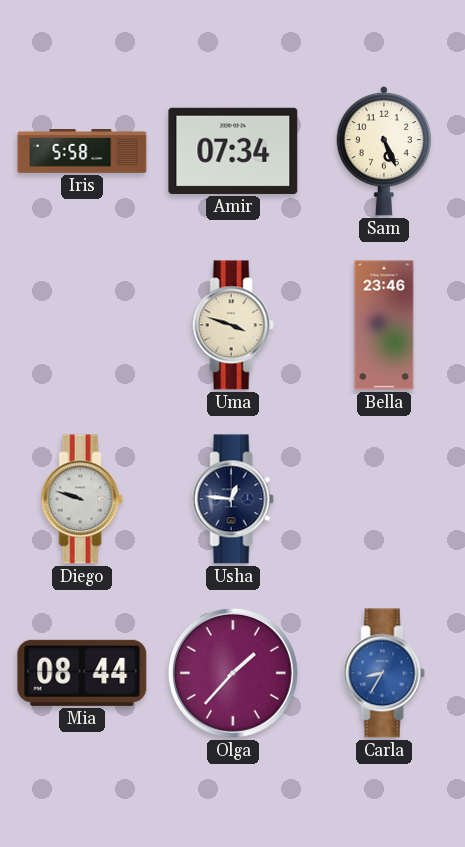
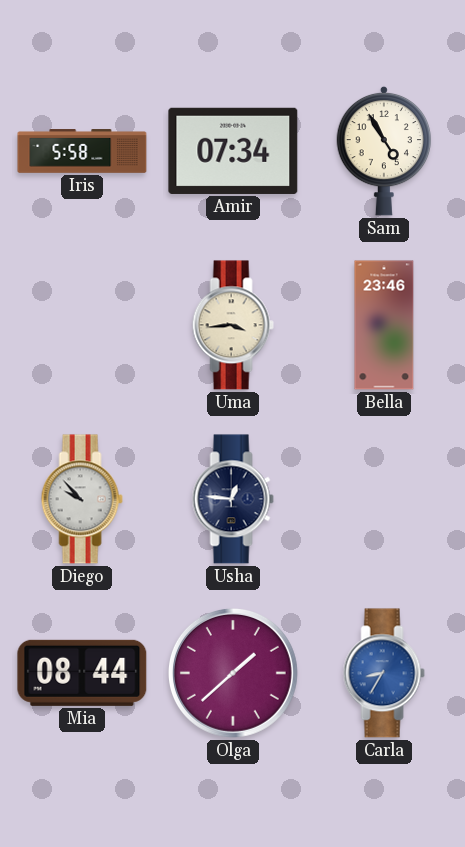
Sam: 5:26 -> 4:55 (384, 151)
Uma: 3:48 -> 3:44 (233, 325)
Diego: 9:48 -> 9:53 (82, 499)
Olga: 1:37 -> 1:38 (233, 673)
